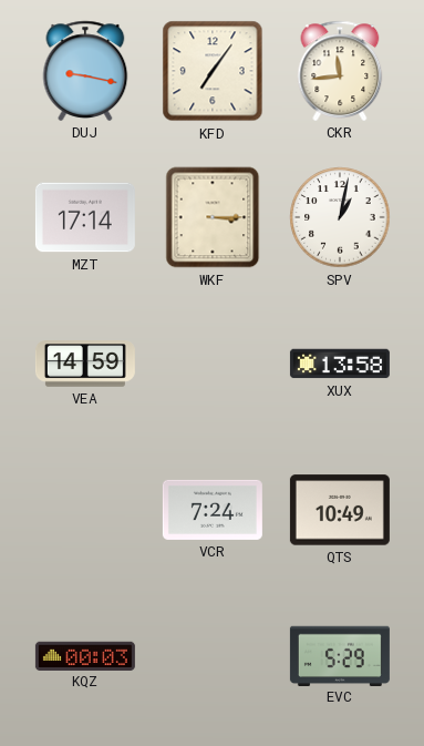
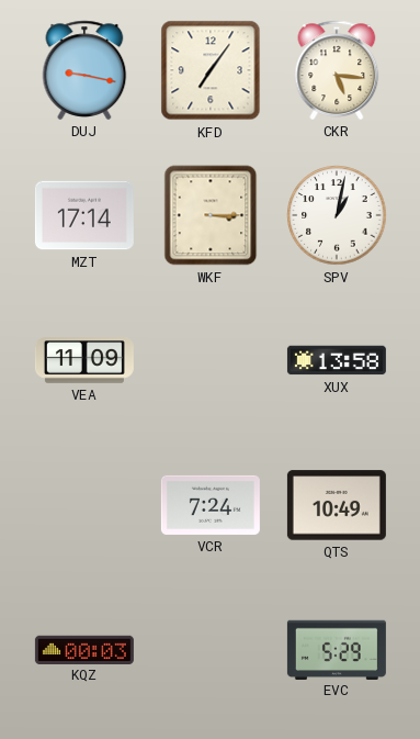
CKR: 11:44 -> 5:16 (337, 70)
VEA: 14:59 -> 11:09 (84, 360)
